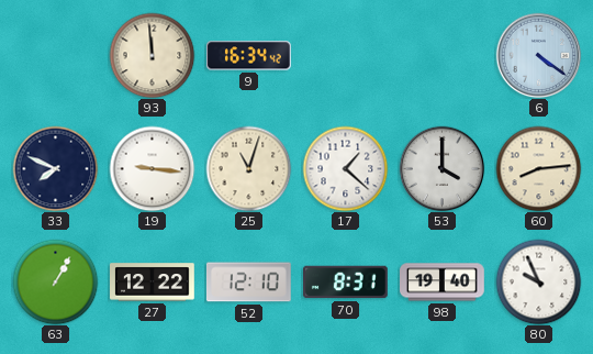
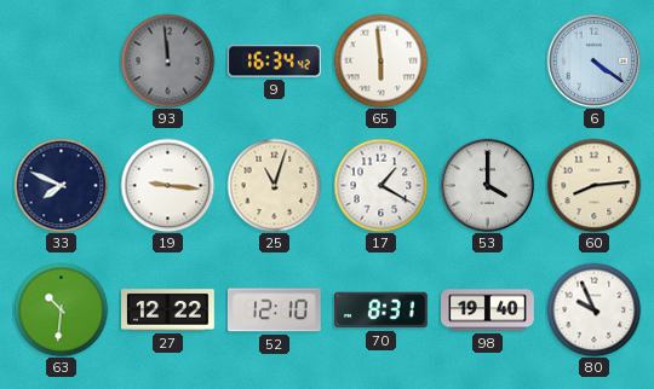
93 dial: cream -> grey (167, 60)
65: none -> 5:59 (380, 60)
17: 1:22 -> 1:20 (380, 185)
63: 1:05 -> 10:31 (61, 309)
